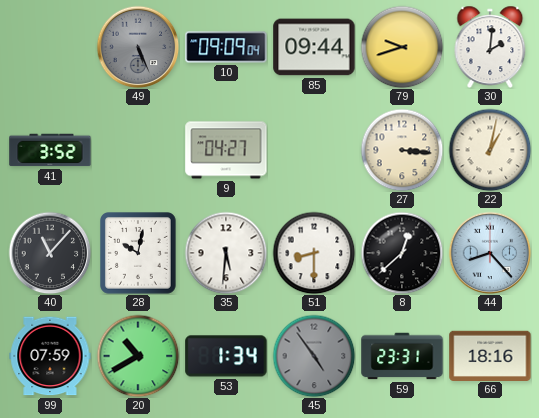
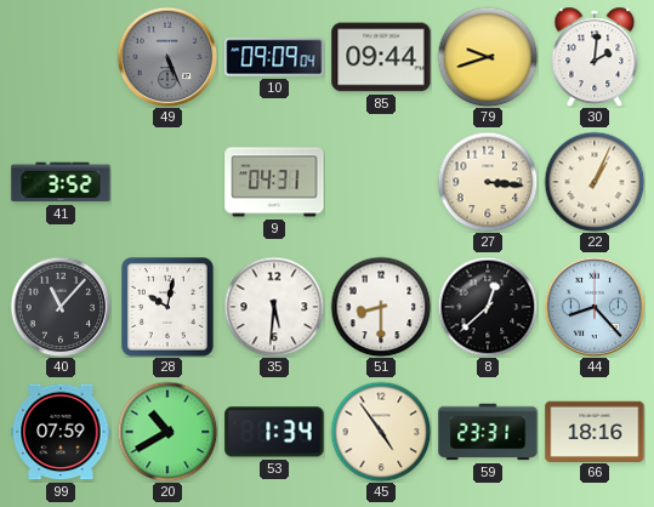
9: 04:27 -> 04:31 (274, 182)
22: 1:02 -> 1:04 (595, 182)
45 dial: grey -> cream (381, 432)
